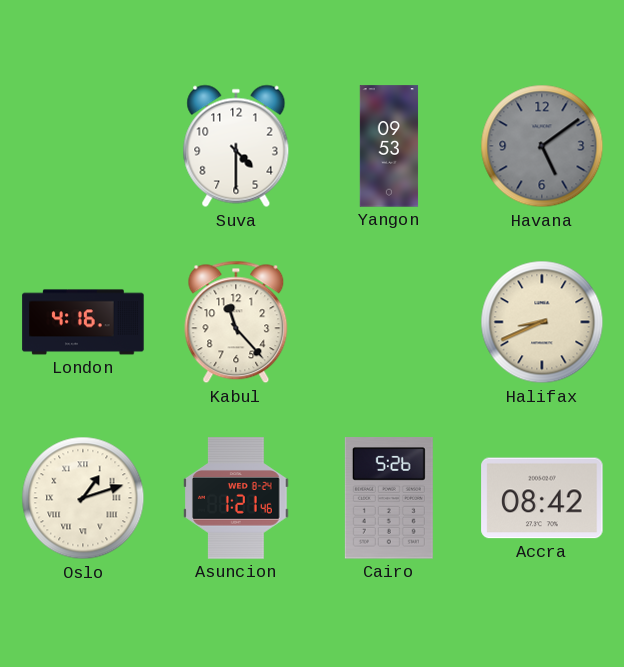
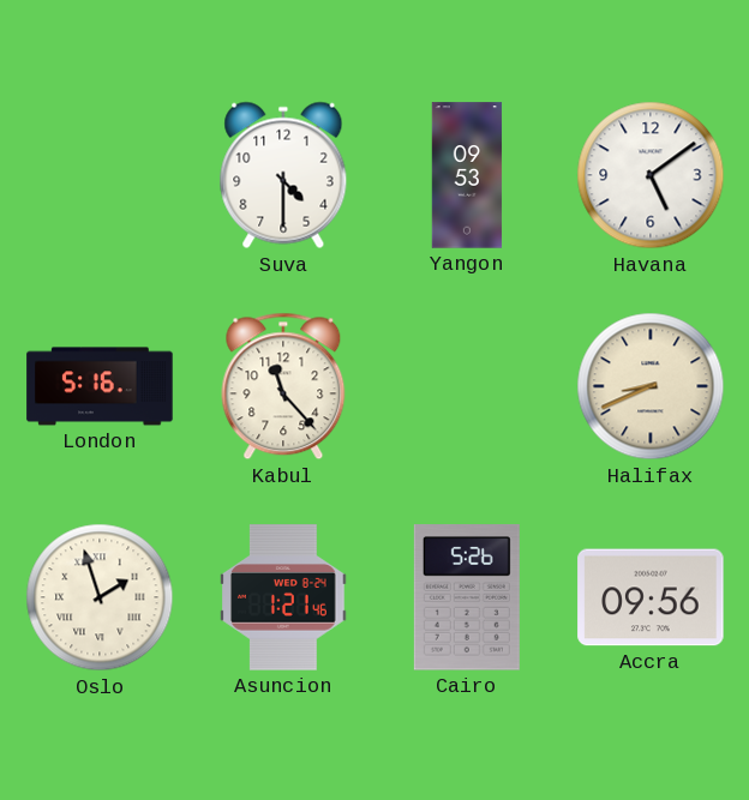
Havana dial: grey -> white (651, 175)
London: 4:16 -> 5:16 (100, 386)
Oslo: 1:12 -> 1:57 (100, 597)
Accra: 08:42 -> 09:56 (651, 597)
